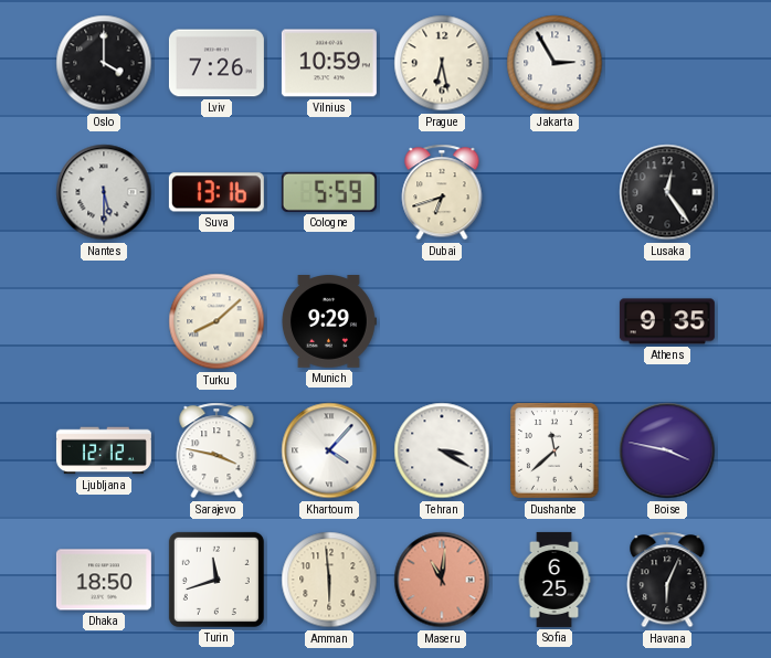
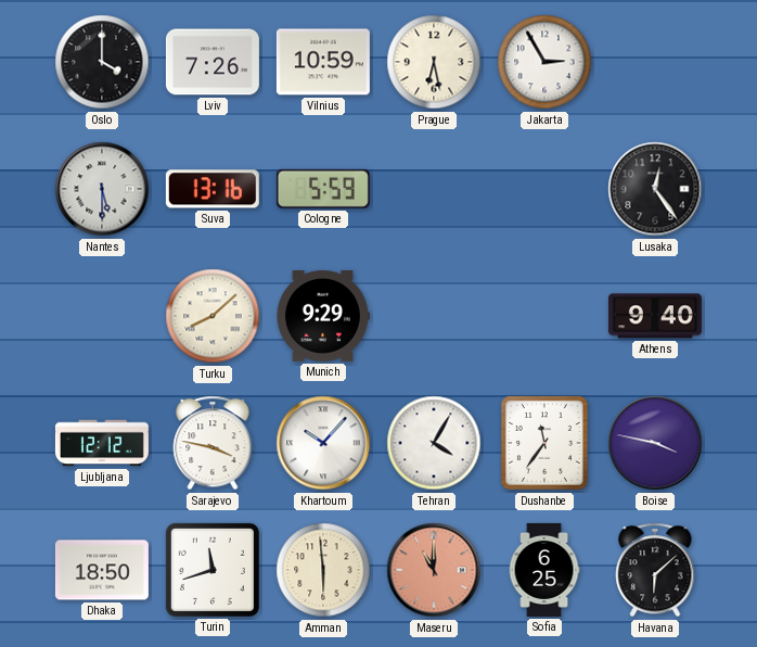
Dubai: 6:42 -> none (442, 192)
Athens: 9:35 -> 9:40 (655, 316)
Khartoum: 4:07 -> 10:07 (323, 443)
Tehran: 3:20 -> 4:05 (434, 443)
Dushanbe: 11:38 -> 11:36 (544, 444)
Maseru: 11:01 -> 11:00 (434, 570)
Havana: 6:04 -> 6:08 (655, 570)
